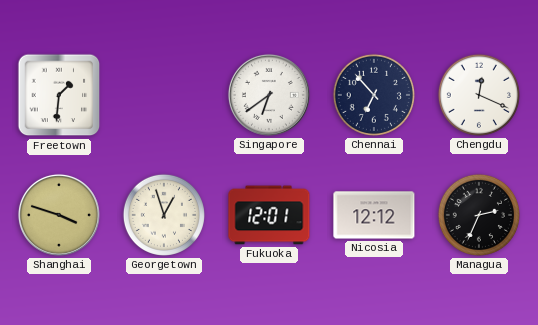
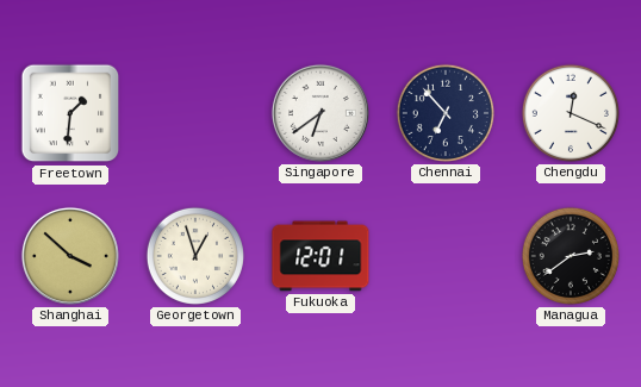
Shanghai: 3:48 -> 3:52 (70, 256)
Nicosia: 12:12 -> none (374, 215)
Managua: 2:34 -> 2:39 (571, 256)
